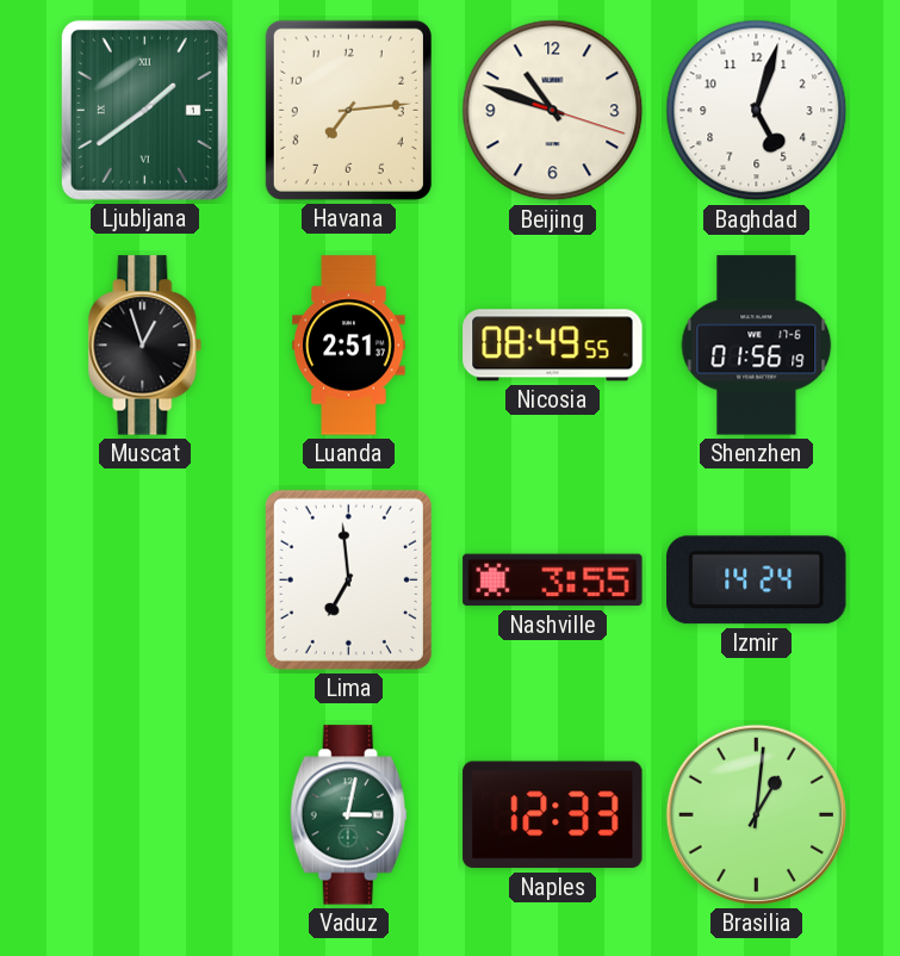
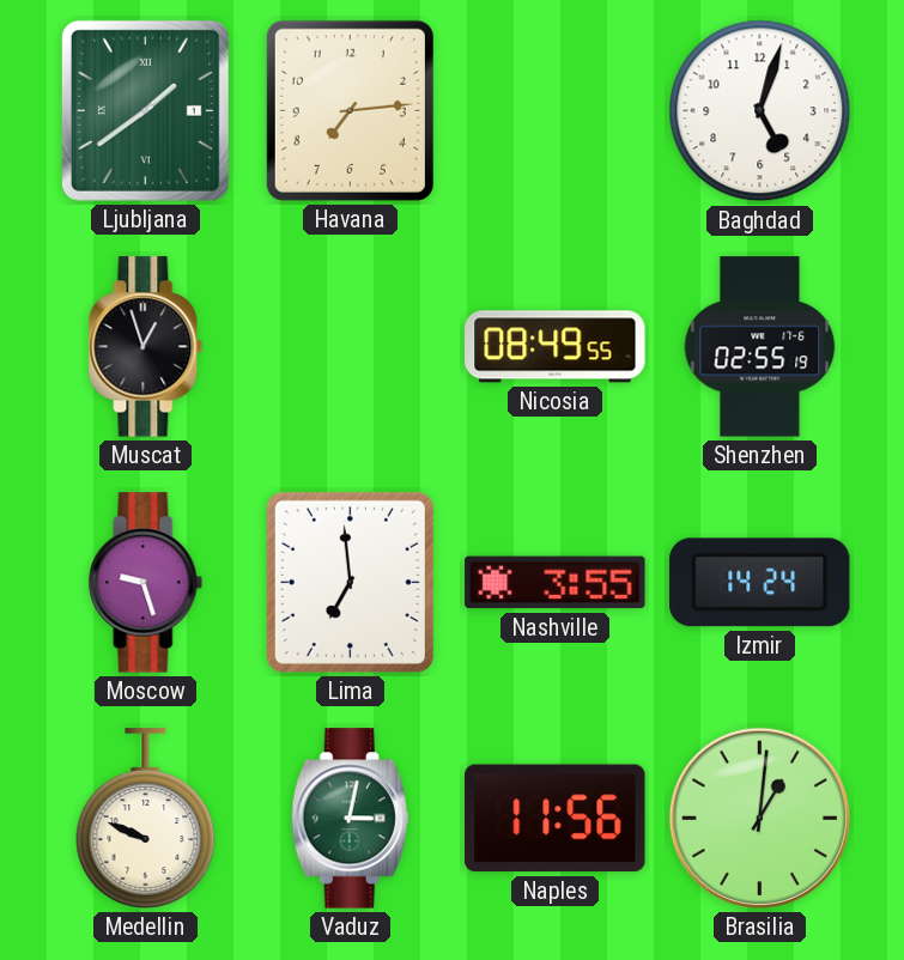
Beijing: 10:48 -> none (553, 111)
Luanda: 2:51 -> none (349, 346)
Shenzhen: 01:56 -> 02:55 (760, 347)
Moscow: none -> 9:27 (146, 583)
Medellin: none -> 9:49 (146, 819)
Naples: 12:33 -> 11:56 (556, 819)
